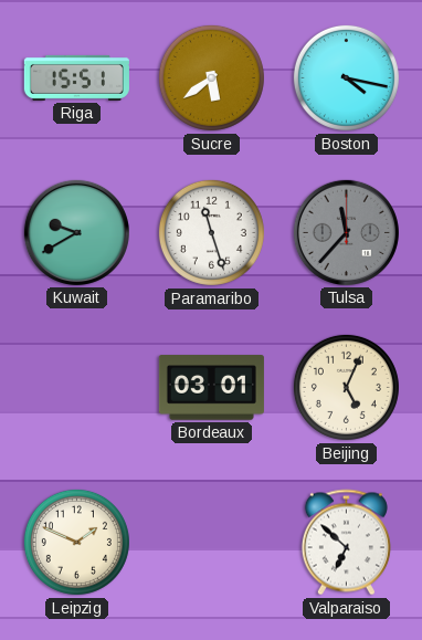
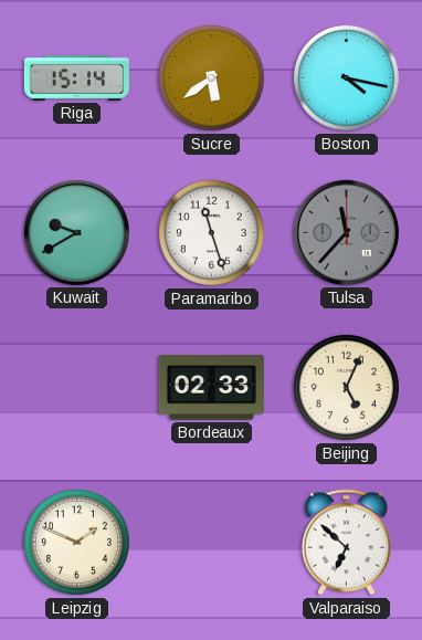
Riga: 15:51 -> 15:14 (76, 77)
Bordeaux: 03:01 -> 02:33 (211, 388)
